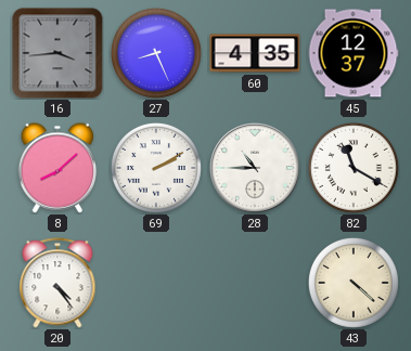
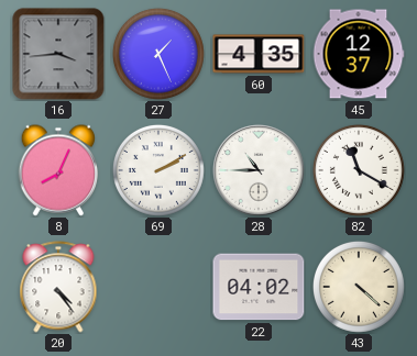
27: 8:26 -> 1:26 (158, 54)
8: 8:08 -> 8:04 (58, 170)
22: none -> 04:02 (259, 287)
